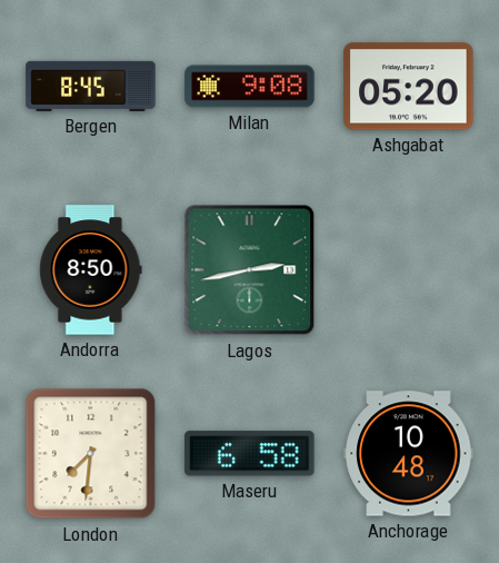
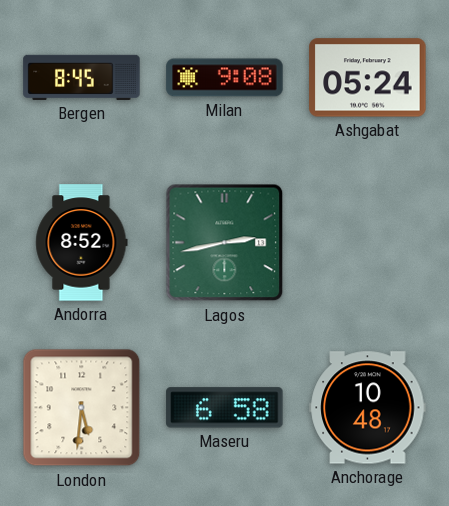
Ashgabat: 05:20 -> 05:24 (368, 78)
Andorra: 8:50 -> 8:52 (82, 243)
London: 7:31 -> 5:31 (82, 408)
